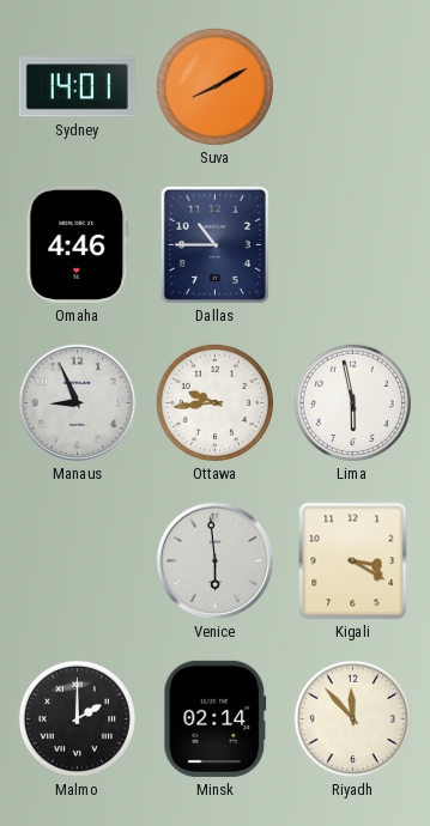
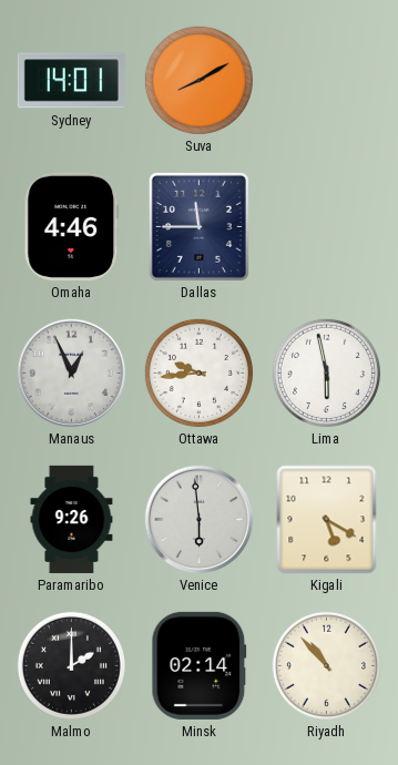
Dallas: 10:45 -> 11:45 (198, 226)
Manaus: 8:56 -> 12:56 (72, 374)
Paramaribo: none -> 9:26 (72, 519)
Kigali: 3:20 -> 5:20 (327, 520)
Riyadh: 11:53 -> 10:53 (326, 665)
